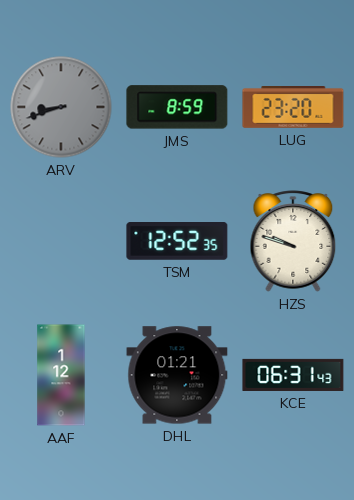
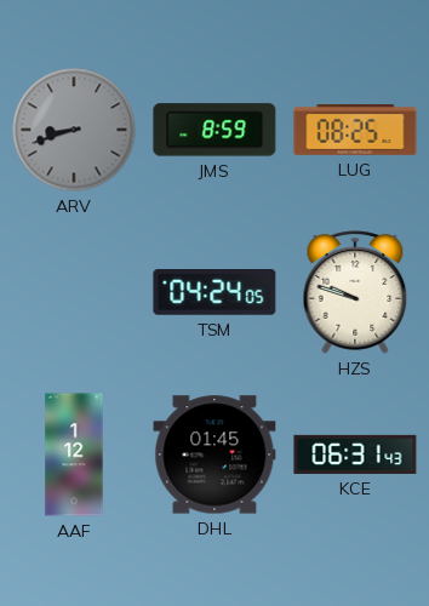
LUG: 23:20 -> 08:25 (355, 131)
TSM: 12:52 -> 04:24 (215, 293)
DHL: 01:21 -> 01:45 (215, 454)
